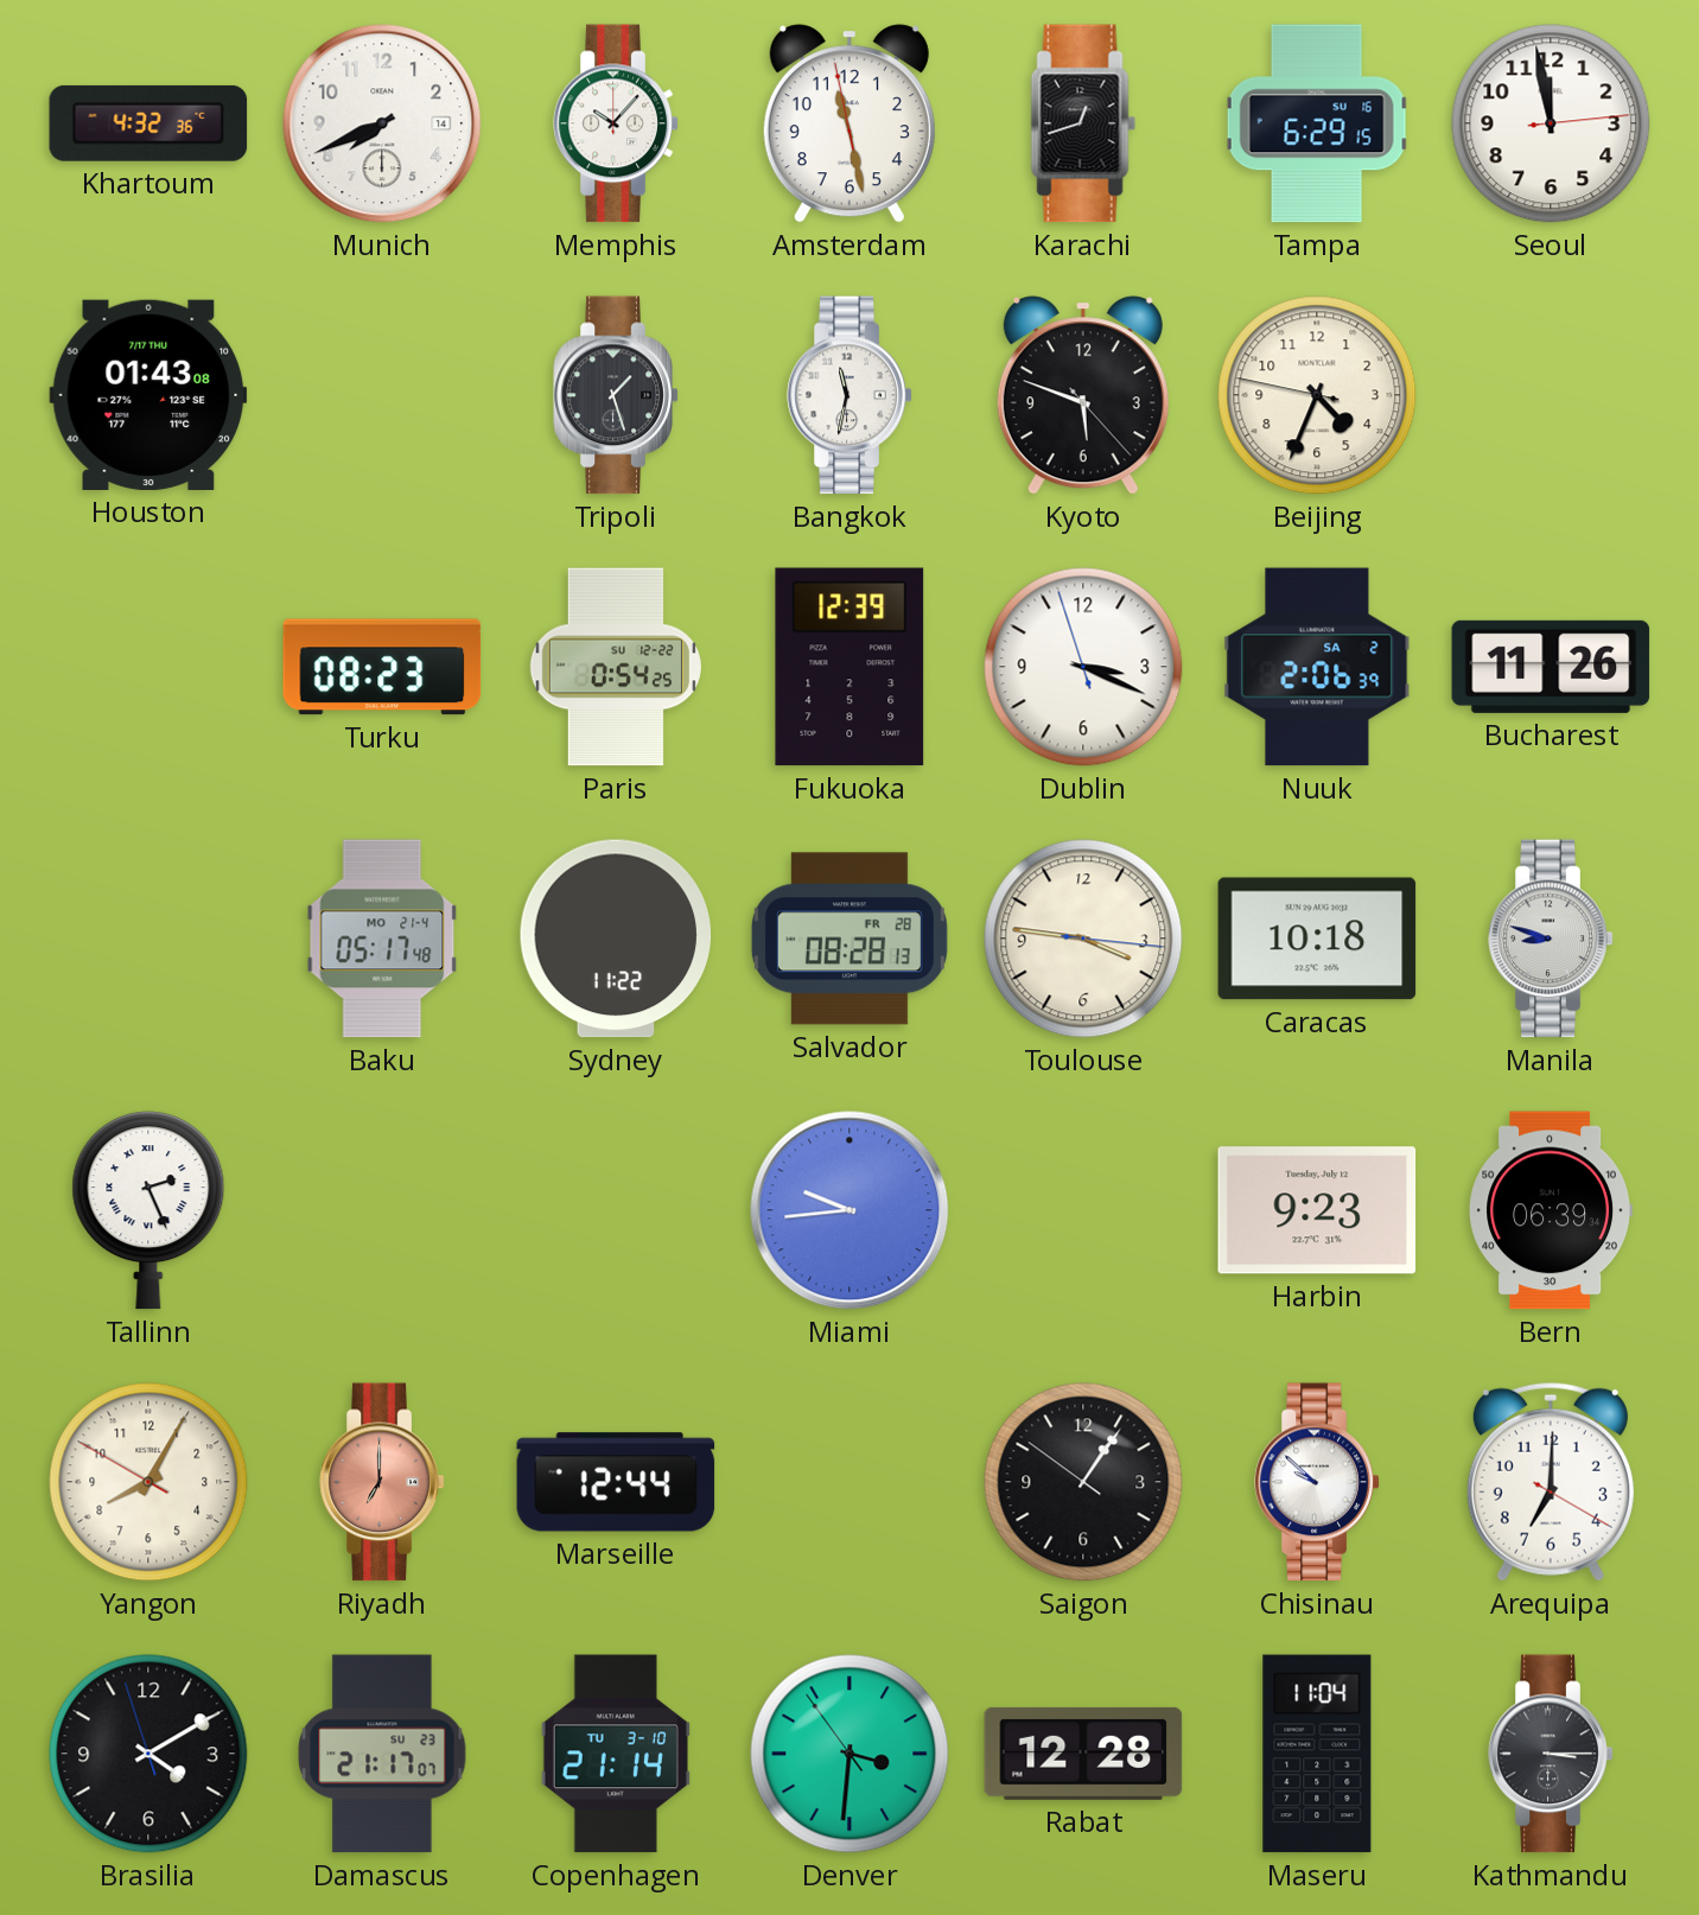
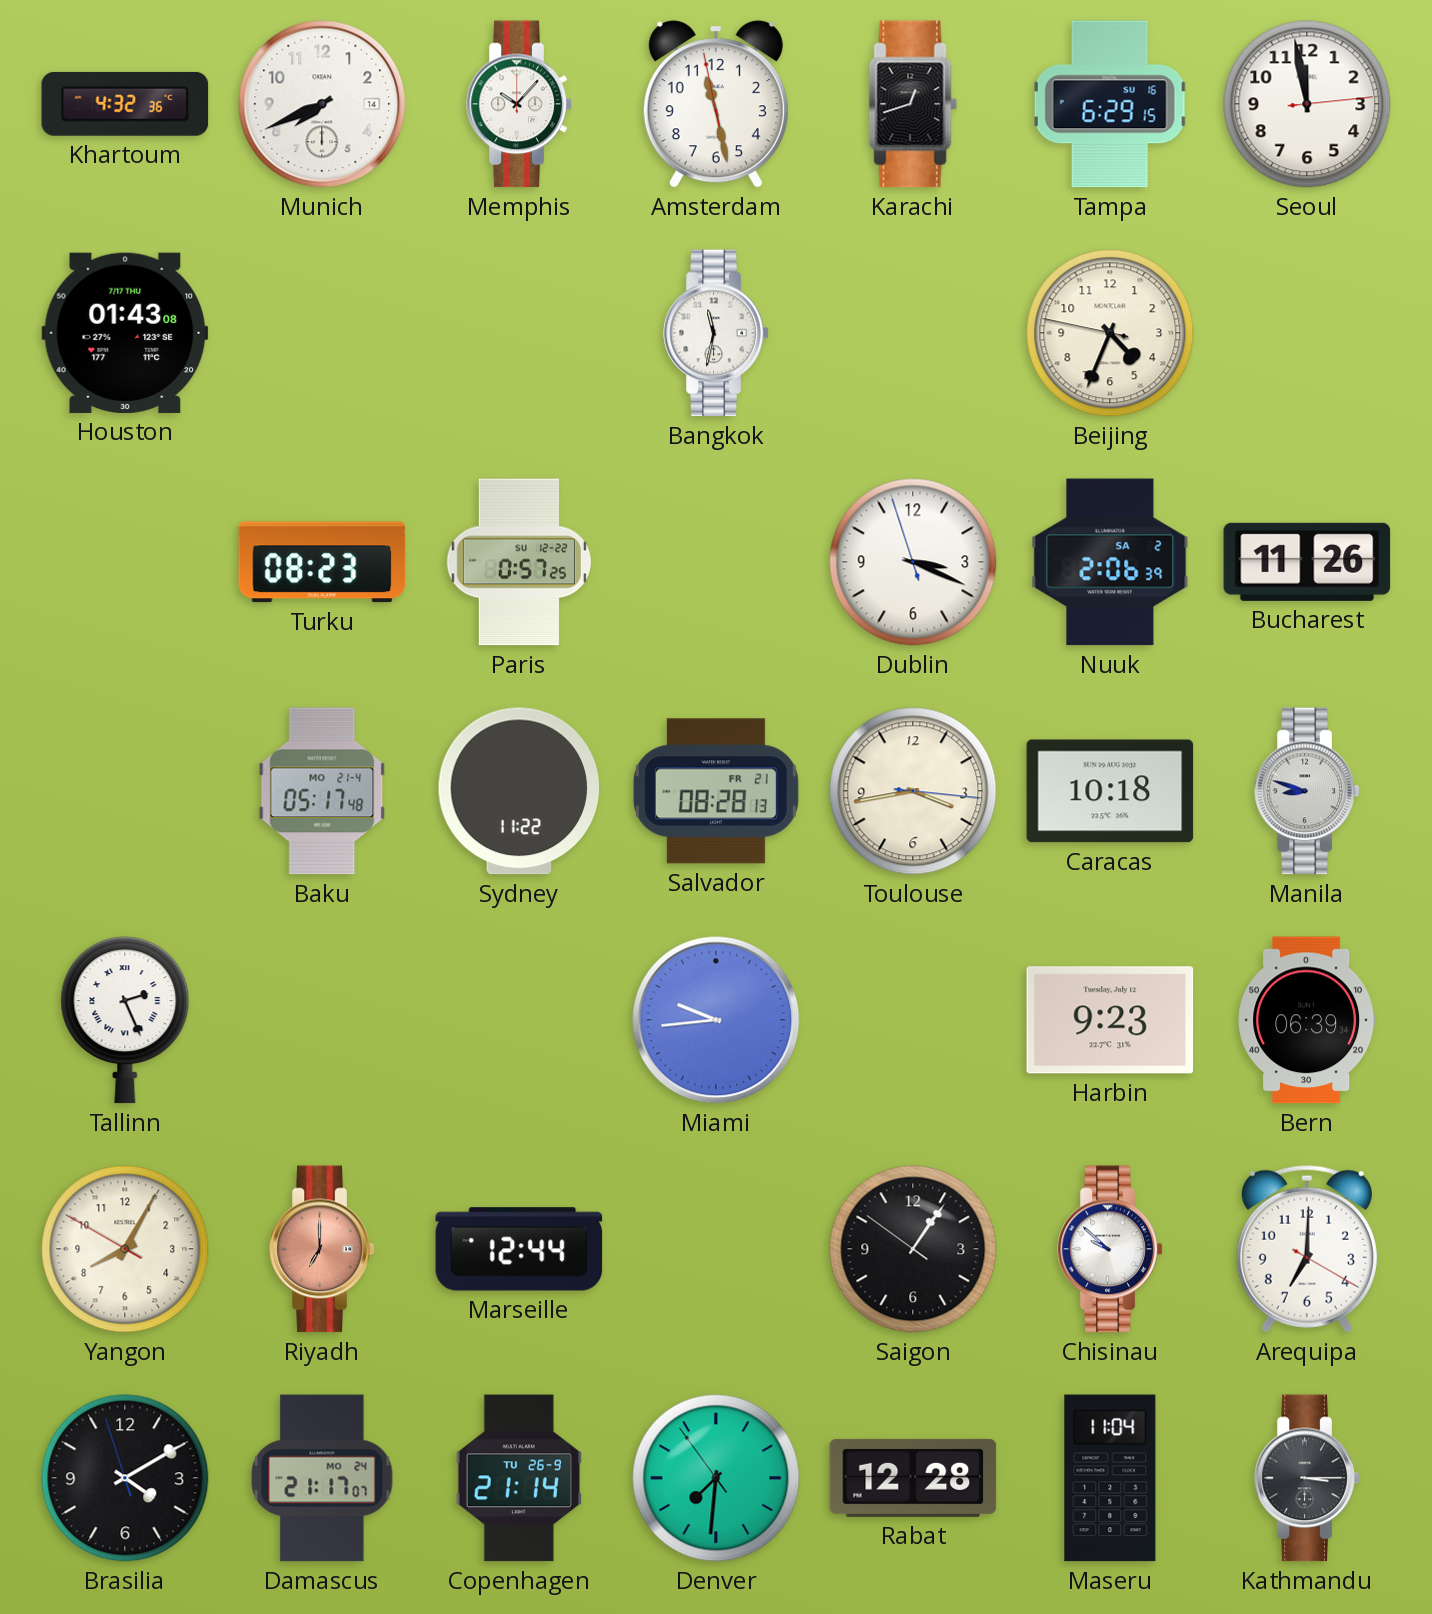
Tripoli: 1:27 -> none (616, 395)
Kyoto: 5:48 -> none (1083, 395)
Paris: 0:54 -> 0:57 (519, 562)
Fukuoka: 12:39 -> none (850, 667)
Salvador date: FR 28 -> FR 21 (716, 791)
Toulouse: 3:46 -> 3:43 (913, 791)
Damascus date: SU 23 -> MO 24 (322, 1478)
Copenhagen date: TU 3-10 -> TU 26-9 (519, 1478)
Denver: 3:30 -> 7:30 (716, 1478)
